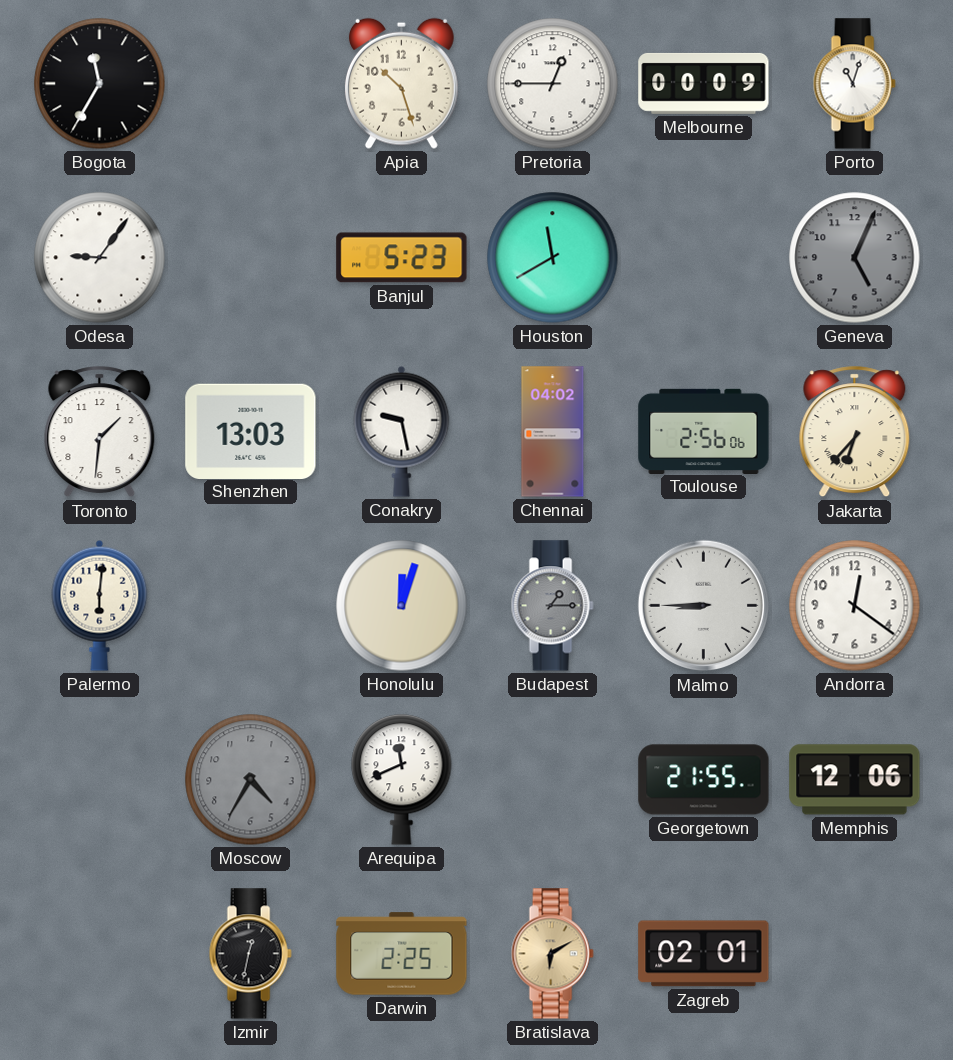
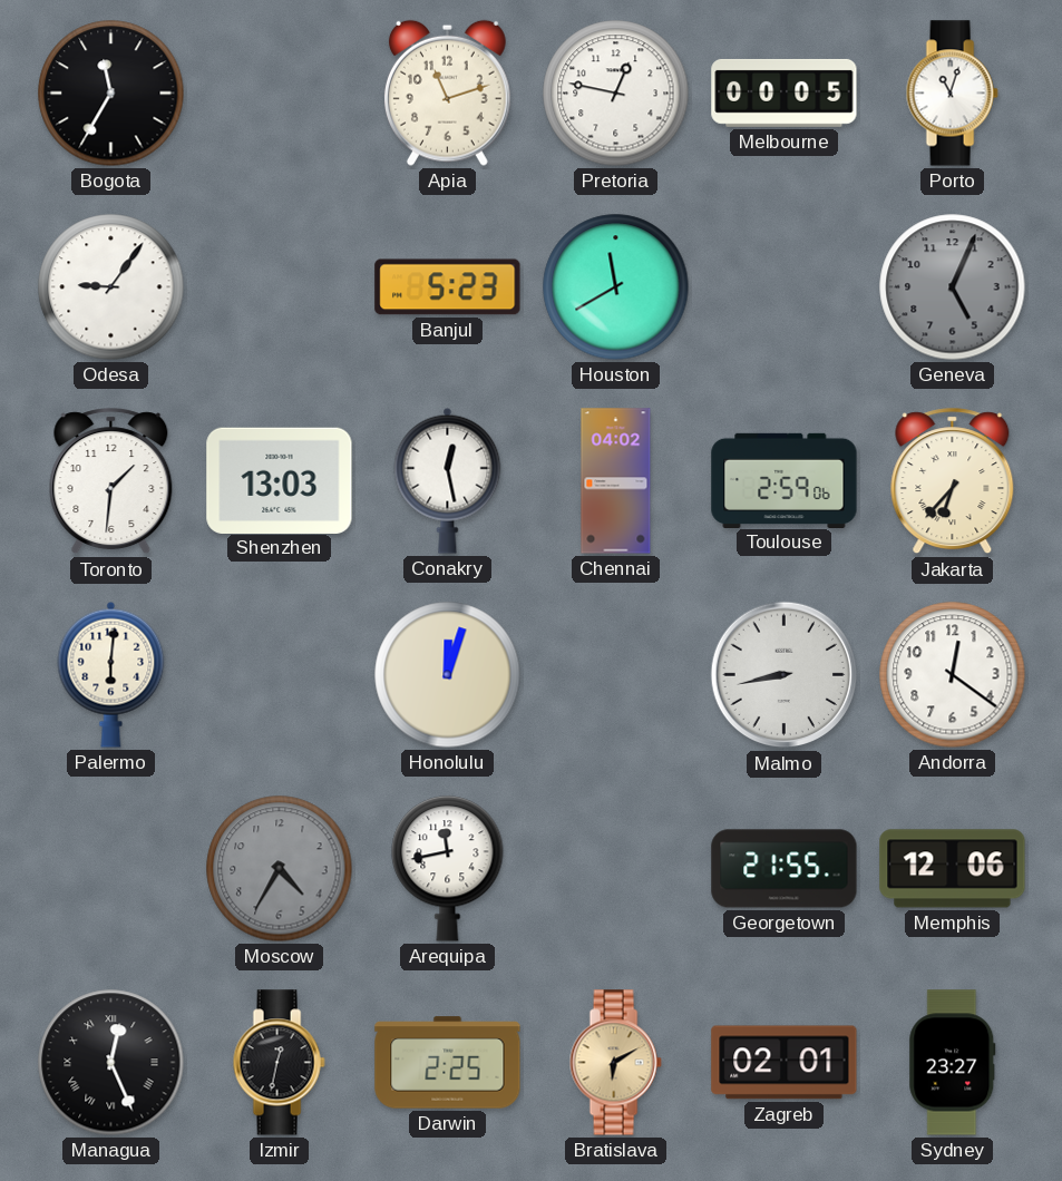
Apia: 10:27 -> 11:12 (447, 92)
Pretoria: 12:45 -> 12:47 (616, 94)
Melbourne: 00:09 -> 00:05 (785, 92)
Conakry: 9:28 -> 12:28 (448, 480)
Toulouse: 2:56 -> 2:59 (785, 480)
Budapest: 1:15 -> none (552, 606)
Malmo: 8:45 -> 8:43 (785, 675)
Arequipa: 11:41 -> 11:43 (448, 869)
Managua: none -> 12:26 (111, 1063)
Sydney: none -> 23:27 (953, 1063)
